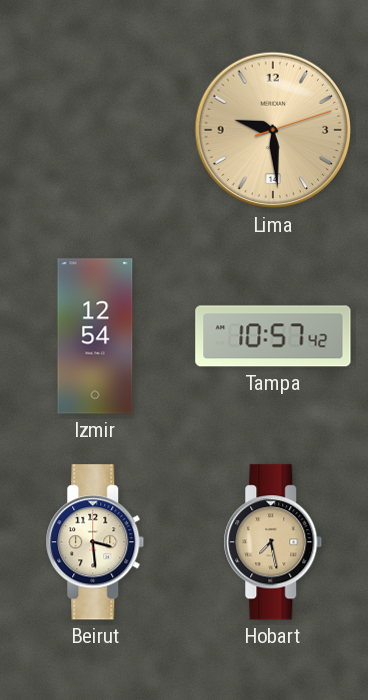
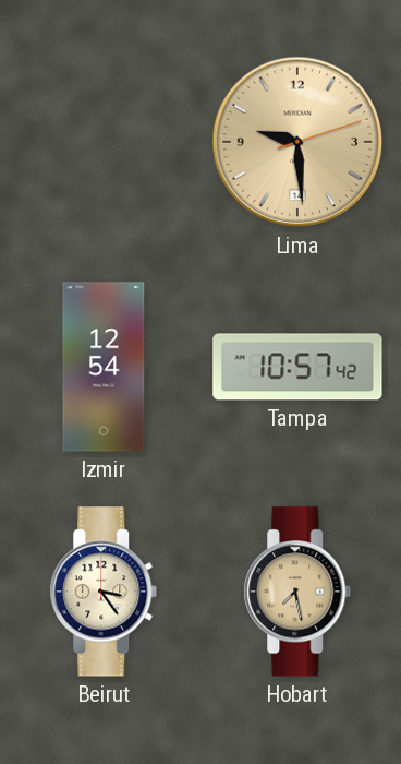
Beirut: 3:29 -> 3:24 (104, 592)
